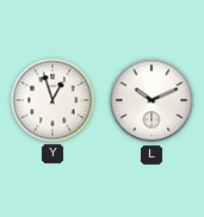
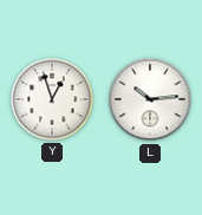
L: 10:11 -> 10:14 (150, 99)
